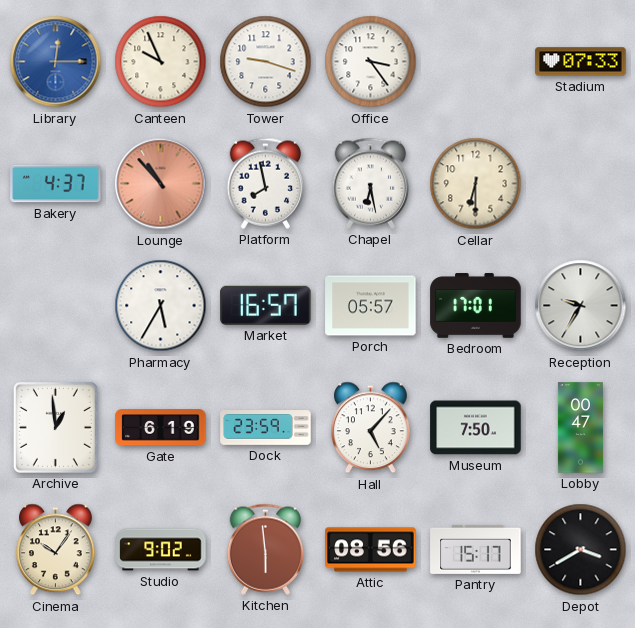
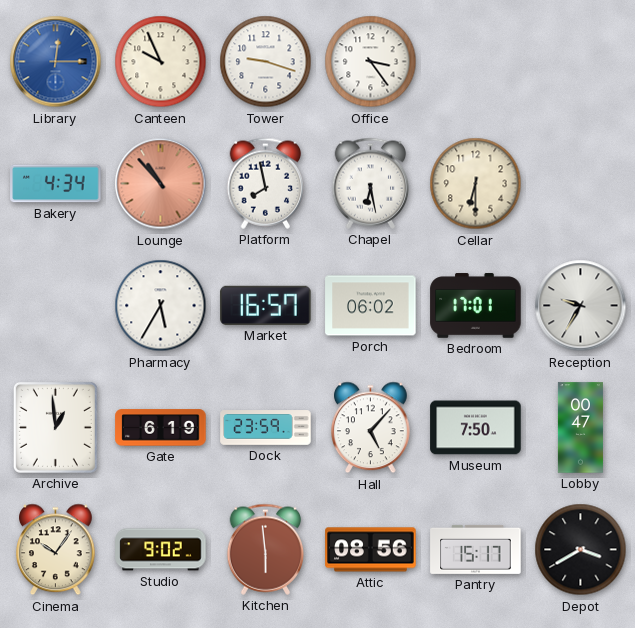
Stadium: 07:33 -> none (581, 62)
Bakery: 4:37 -> 4:34 (56, 184)
Porch: 05:57 -> 06:02 (371, 306)
